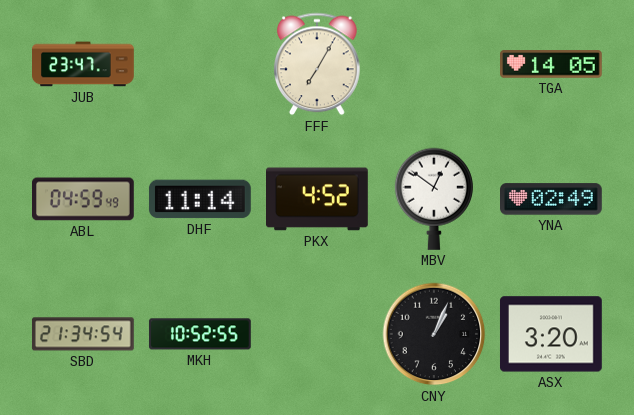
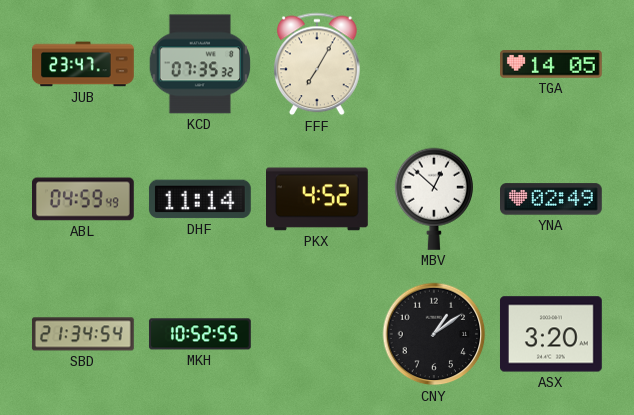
KCD: none -> 07:35 (199, 64)
MBV: 12:51 -> 12:52 (434, 199)
CNY: 1:04 -> 1:09 (434, 334)
